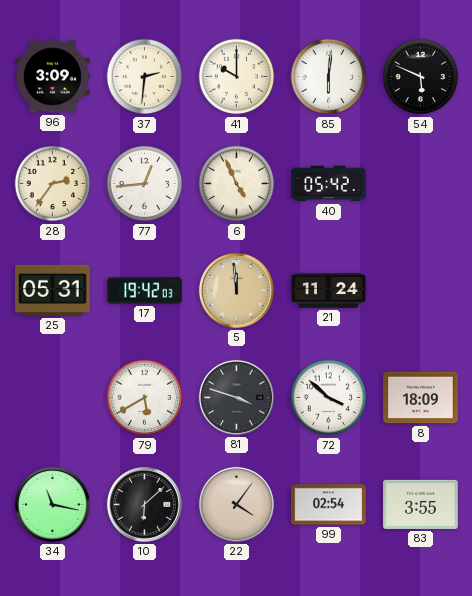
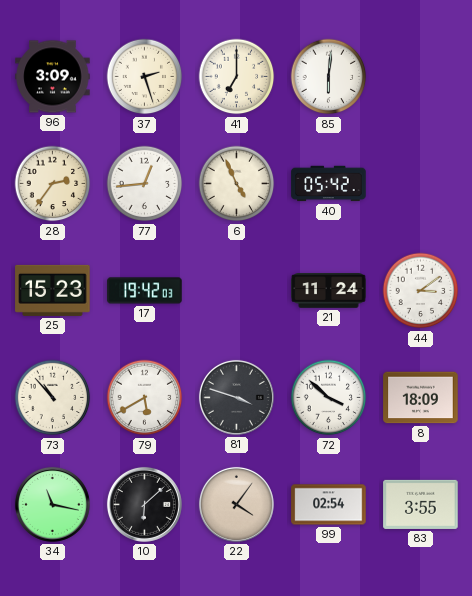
37: 2:31 -> 2:27 (145, 77)
41: 10:00 -> 7:00 (237, 77)
54: 5:49 -> none (421, 77)
25: 05:31 -> 15:23 (53, 290)
5: 11:59 -> none (236, 290)
44: none -> 3:09 (421, 291)
73: none -> 10:53 (53, 398)
